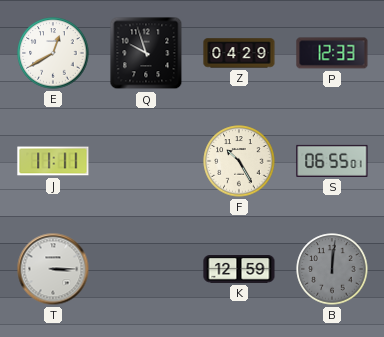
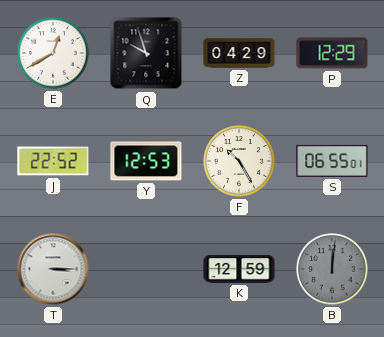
P: 12:33 -> 12:29 (332, 53)
J: 11:11 -> 22:52 (53, 161)
Y: none -> 12:53 (146, 161)
